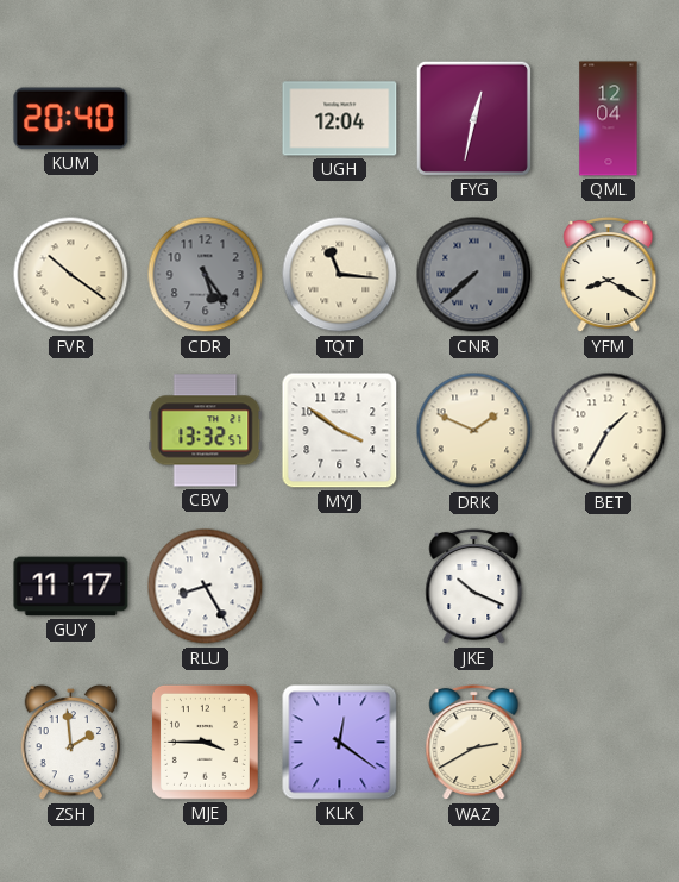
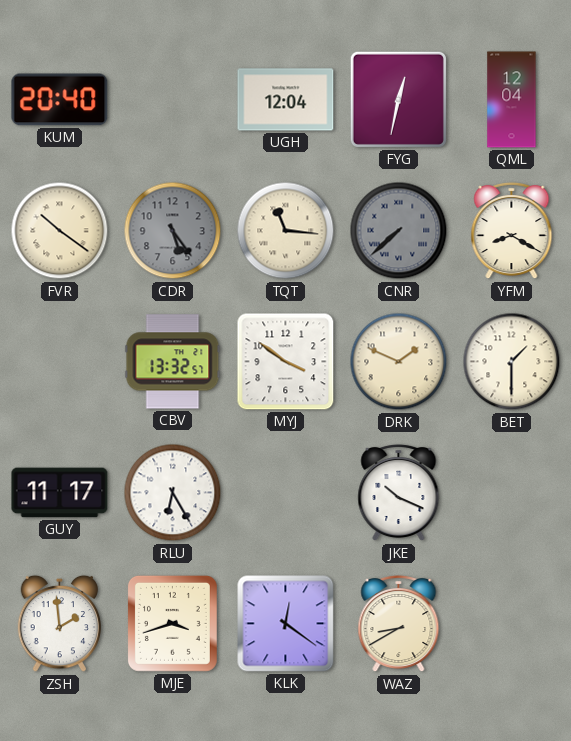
BET: 1:35 -> 1:30 (512, 362)
RLU: 8:25 -> 6:25 (173, 493)
MJE: 3:45 -> 3:42 (172, 623)
WAZ: 2:40 -> 8:40 (399, 624)
